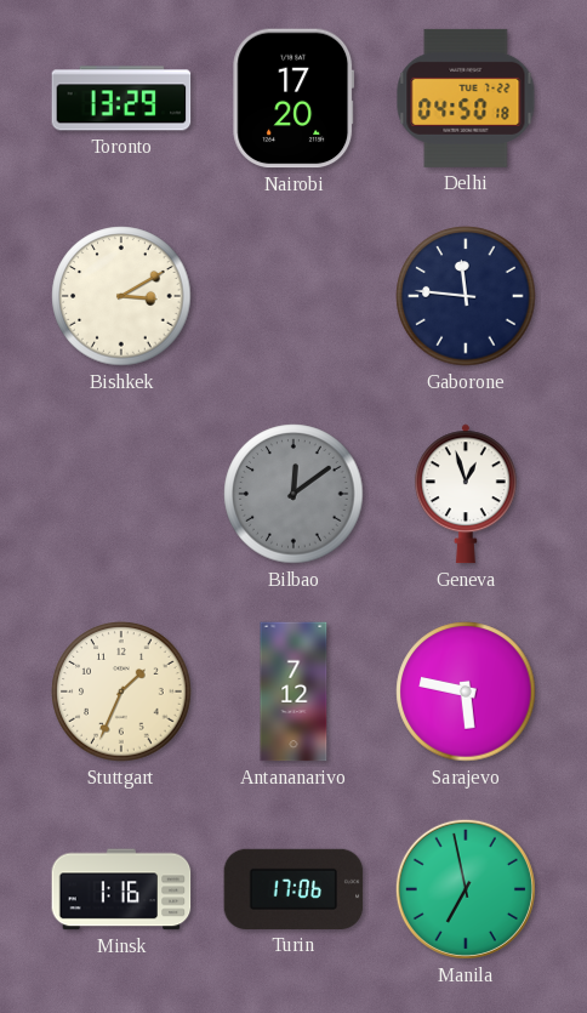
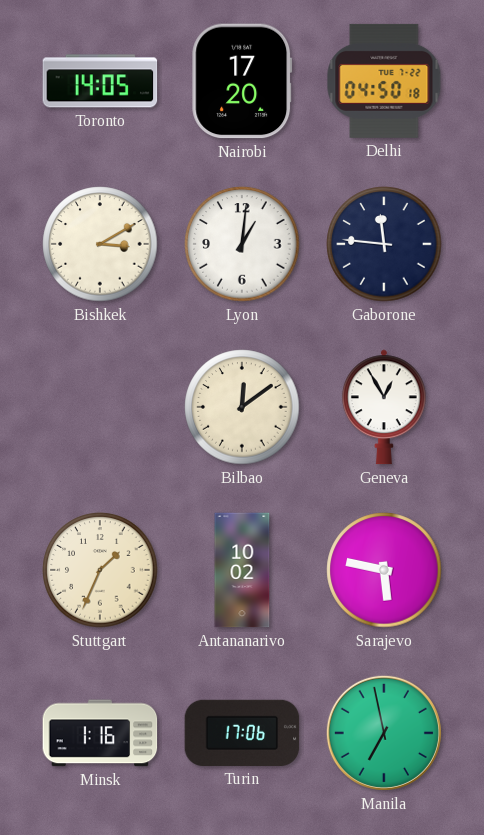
Toronto: 13:29 -> 14:05 (100, 81)
Lyon: none -> 1:01 (242, 244)
Bilbao dial: grey -> cream (242, 407)
Geneva: 12:57 -> 12:55 (384, 407)
Antananarivo: 7:12 -> 10:02 (242, 570)
